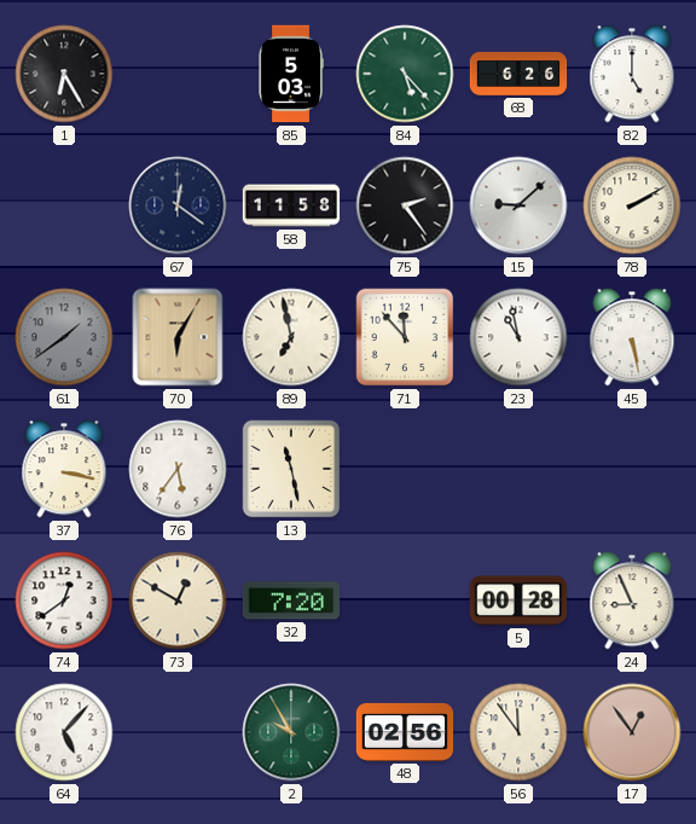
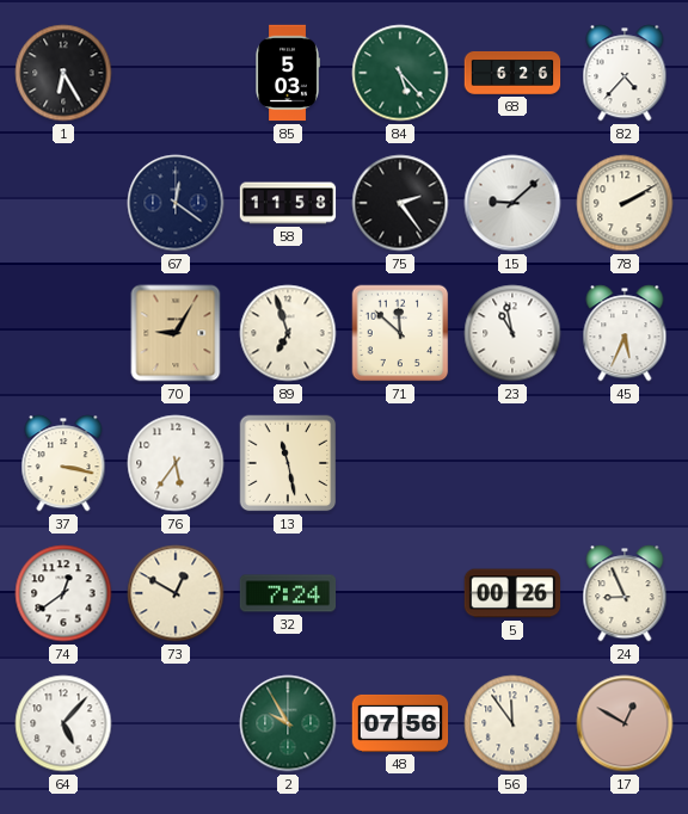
82: 5:00 -> 4:37 (625, 73)
61: 1:39 -> none (64, 337)
70: 6:05 -> 9:05 (176, 333)
89: 6:58 -> 6:57 (288, 333)
71: 11:53 -> 11:52 (400, 333)
45: 5:28 -> 5:34 (625, 333)
32: 7:20 -> 7:24 (288, 593)
5: 00:28 -> 00:26 (512, 593)
48: 02:56 -> 07:56 (400, 723)
17: 12:54 -> 12:50 (625, 723)
